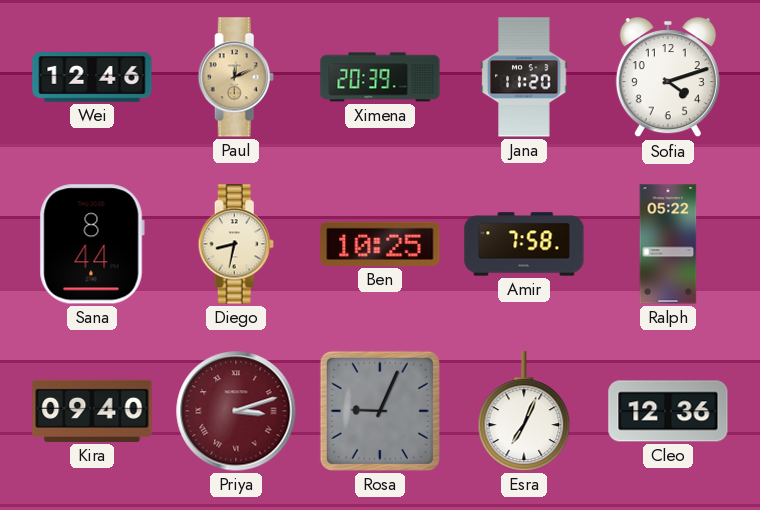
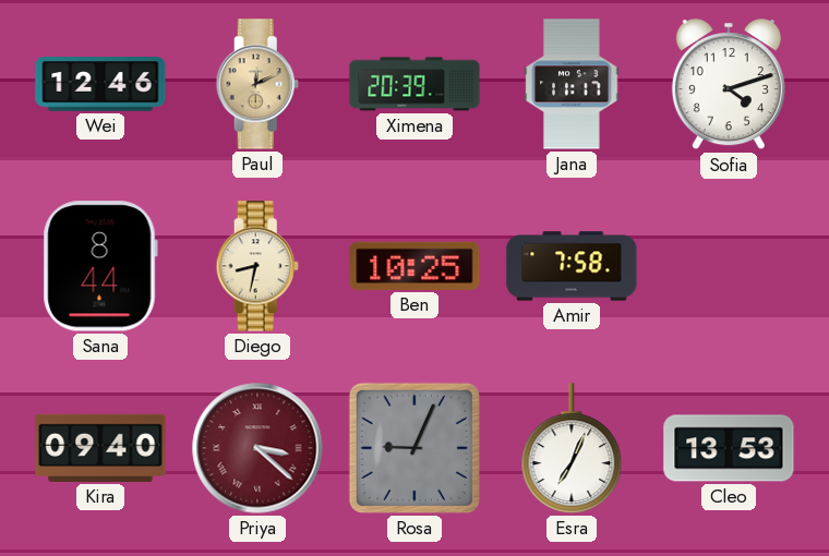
Jana: 11:20 -> 11:17 (572, 84)
Ralph: 05:22 -> none (668, 244)
Priya: 3:12 -> 3:22 (257, 448)
Cleo: 12:36 -> 13:53 (729, 448)
